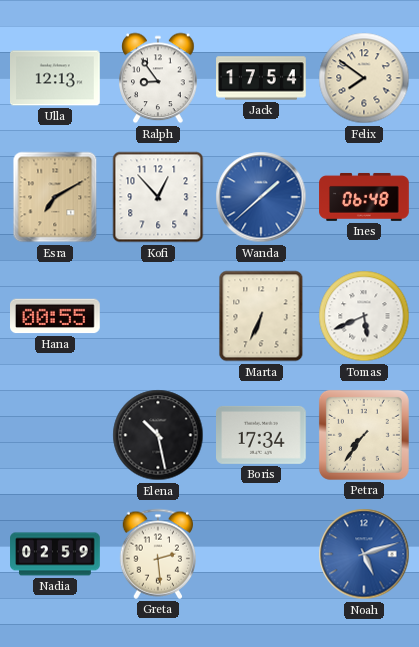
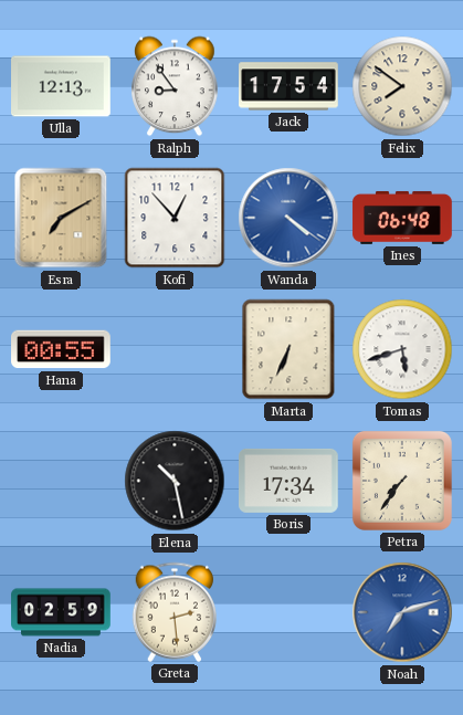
Wanda: 1:38 -> 4:21 (288, 218)
Tomas: 5:41 -> 5:42 (402, 349)
Noah: 5:12 -> 7:12 (402, 612)
